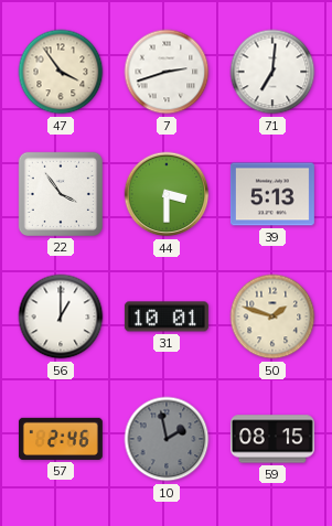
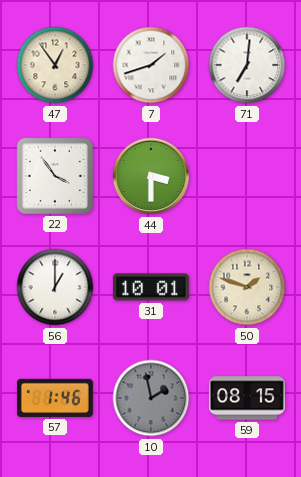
47: 3:54 -> 12:54 (55, 65)
7: 2:42 -> 1:42 (151, 65)
39: 5:13 -> none (272, 194)
57: 2:46 -> 1:46 (55, 398)
